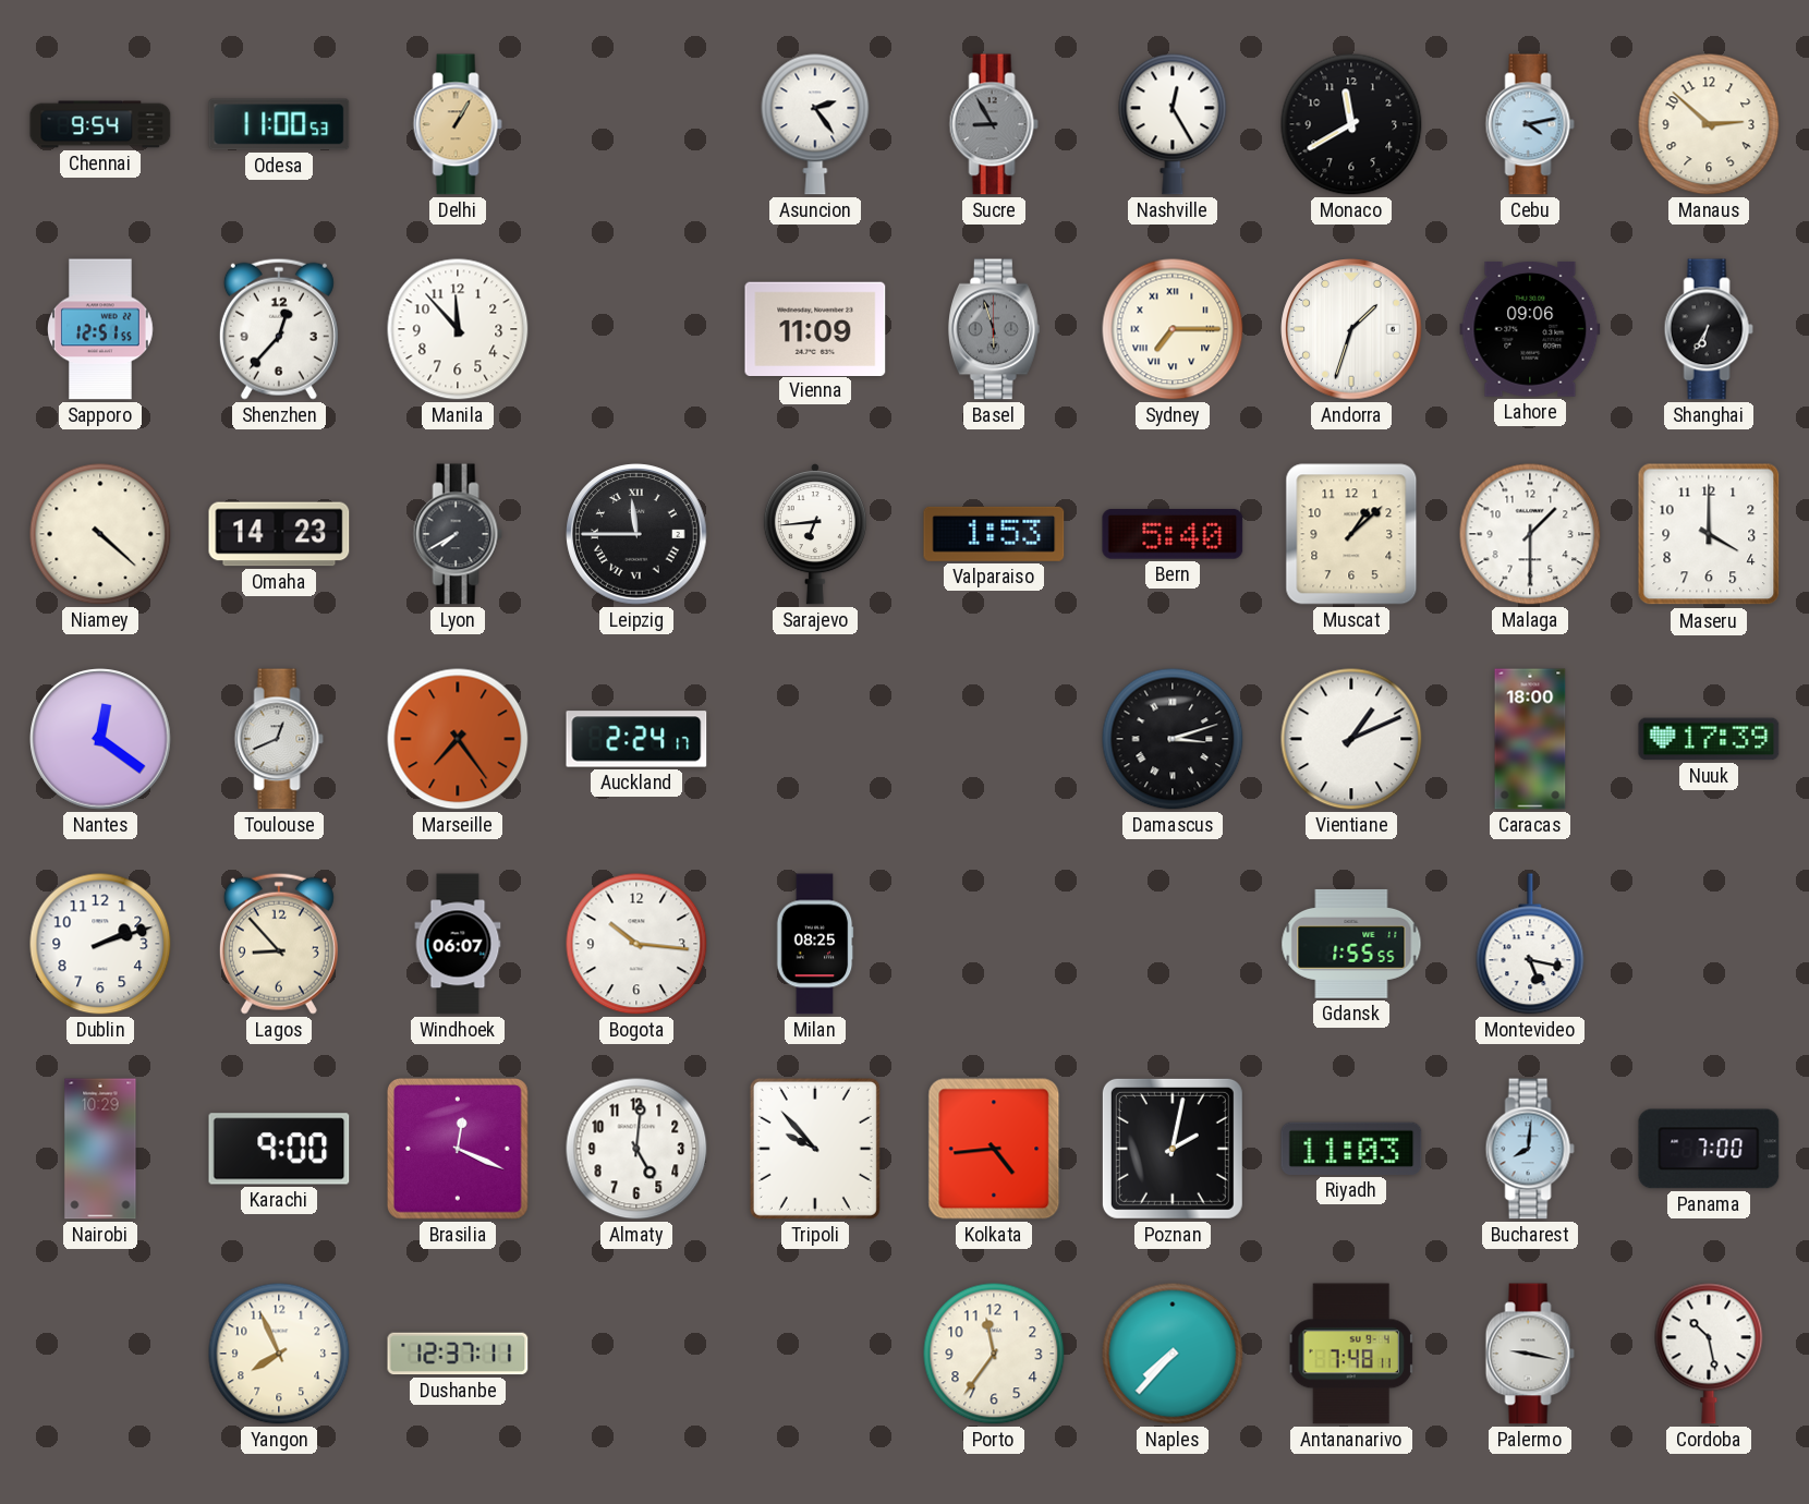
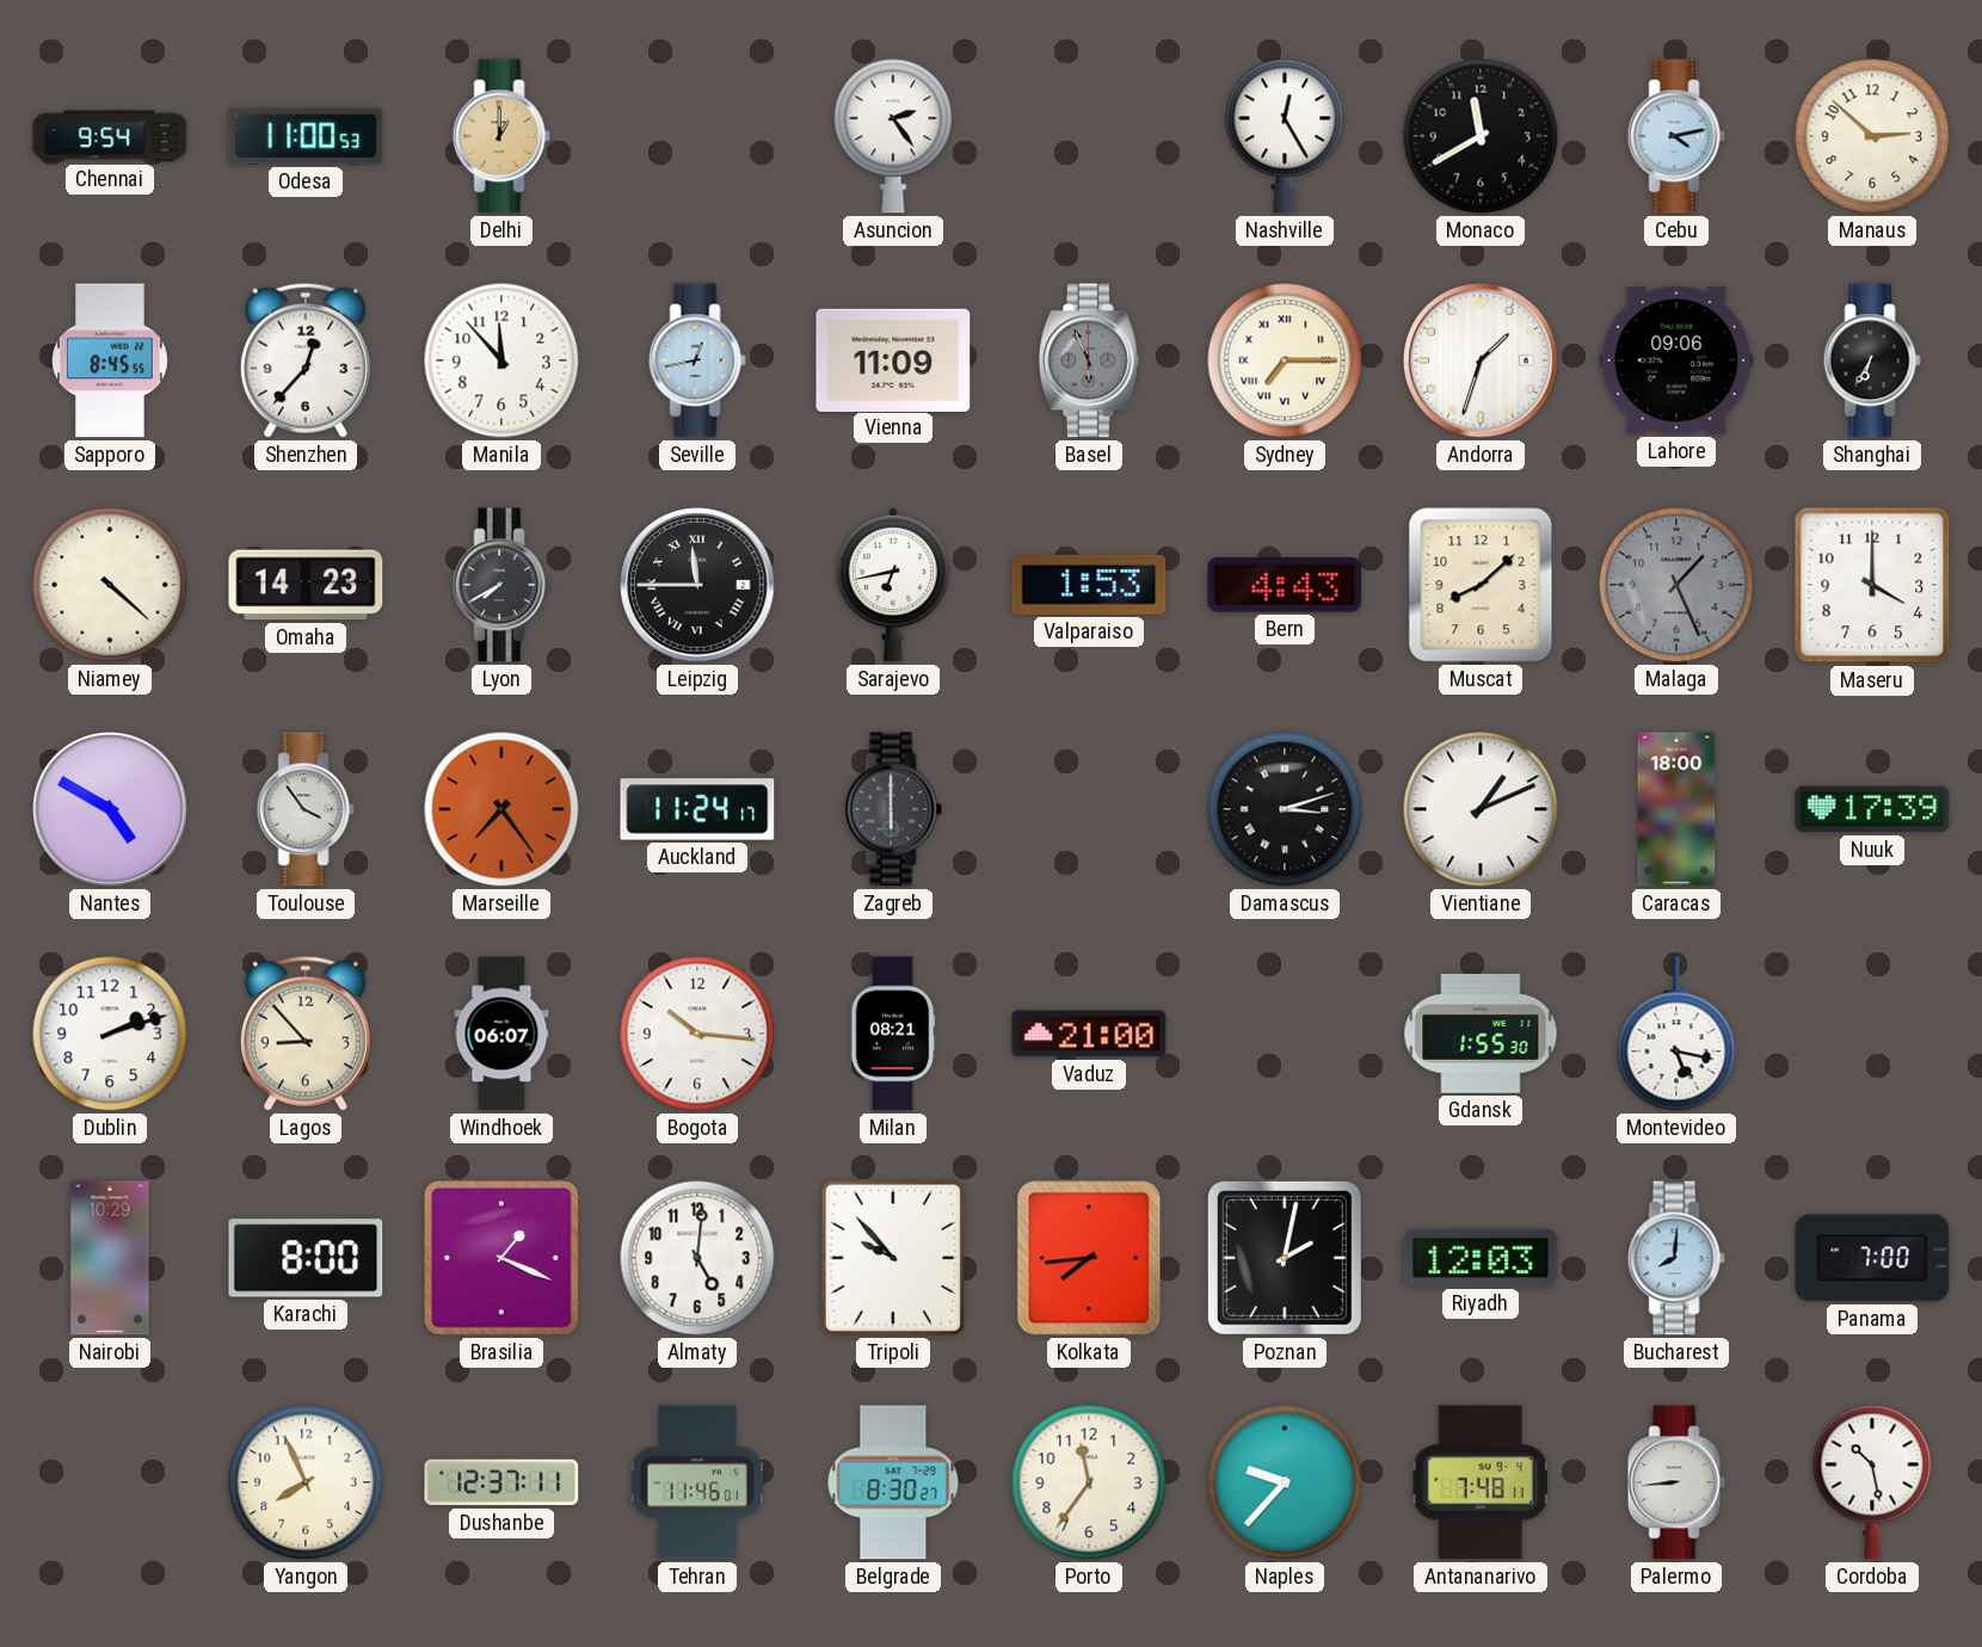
Delhi: 1:05 -> 1:00 (501, 136)
Sucre: 8:55 -> none (994, 124)
Sapporo: 12:51 -> 8:45 (110, 360)
Seville: none -> 12:43 (697, 360)
Basel: 5:57 -> 5:56 (1089, 360)
Sarajevo: 6:44 -> 6:43 (893, 586)
Bern: 5:40 -> 4:43 (1285, 585)
Muscat: 1:08 -> 8:08 (1481, 585)
Malaga: 1:30 -> 1:26 (1676, 585)
Malaga dial: white -> grey (1676, 585)
Nantes: 12:21 -> 4:50 (110, 809)
Toulouse: 12:41 -> 3:54 (306, 809)
Auckland: 2:24 -> 11:24 (697, 809)
Zagreb: none -> 6:00 (893, 809)
Milan: 08:25 -> 08:21 (893, 1034)
Vaduz: none -> 21:00 (1089, 1034)
Gdansk: 1:55:55 -> 1:55:30 (1481, 1034)
Karachi: 9:00 -> 8:00 (306, 1258)
Brasilia: 12:19 -> 1:19 (501, 1258)
Kolkata: 4:44 -> 7:44 (1089, 1258)
Riyadh: 11:03 -> 12:03 (1481, 1258)
Tehran: none -> 11:46 (697, 1482)
Belgrade: none -> 8:30 (893, 1482)
Naples: 7:37 -> 9:37 (1285, 1482)
Palermo: 9:17 -> 8:44 (1676, 1482)
